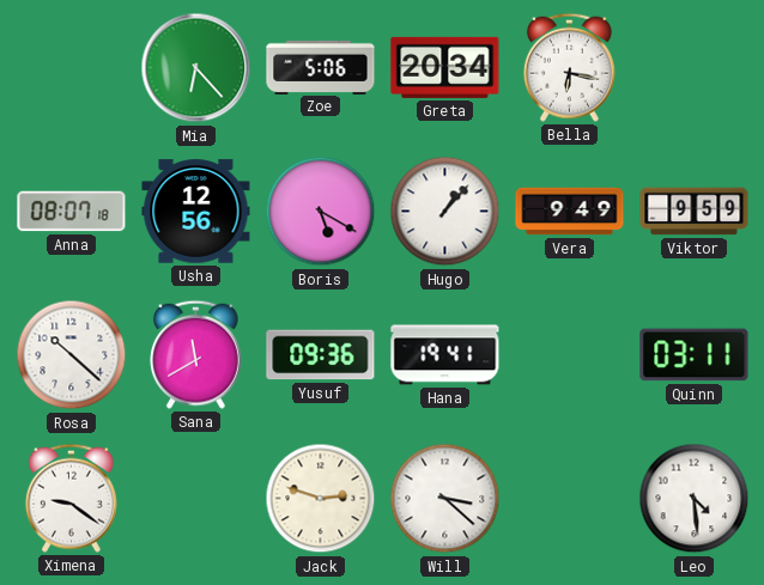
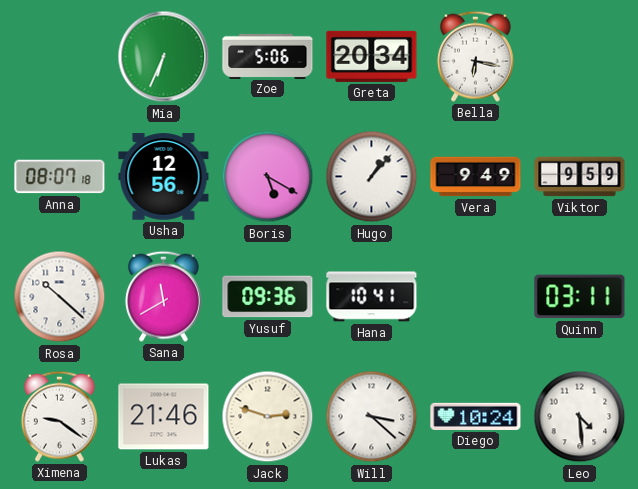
Mia: 6:23 -> 6:34 (164, 57)
Hana: 19:41 -> 10:41 (372, 297)
Lukas: none -> 21:46 (164, 417)
Diego: none -> 10:24 (476, 416)
